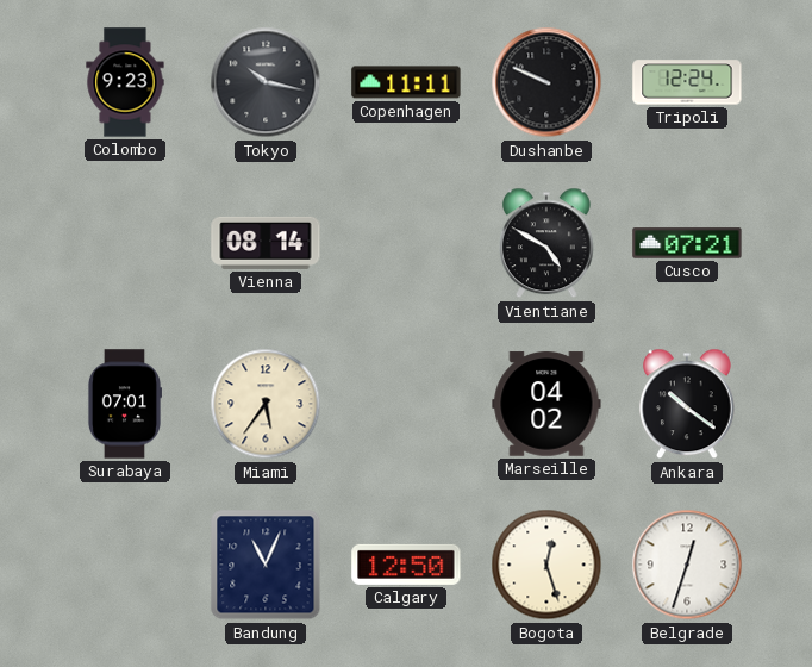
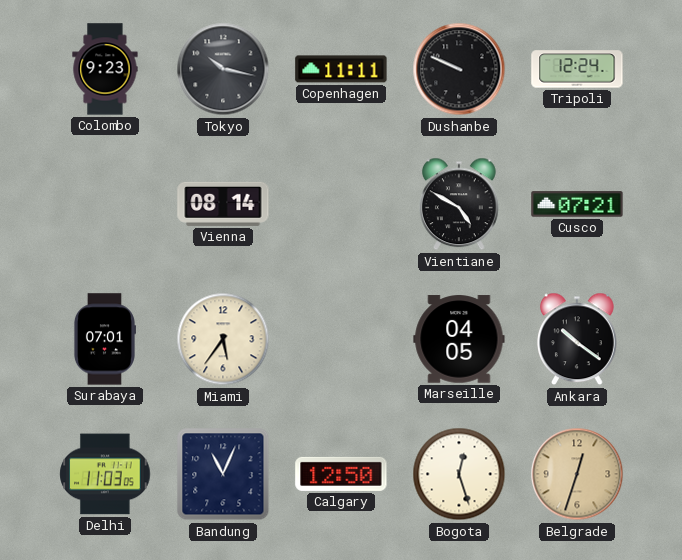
Marseille: 04:02 -> 04:05 (459, 339)
Delhi: none -> 11:03 (105, 474)
Belgrade dial: white -> champagne (577, 474)
